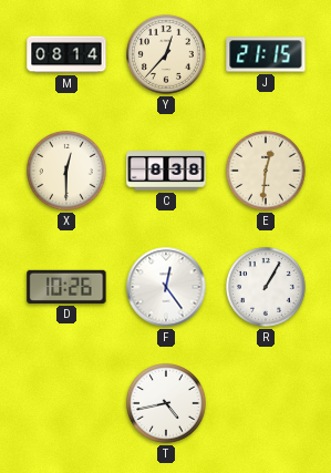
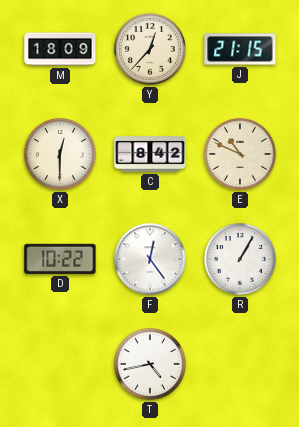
M: 08:14 -> 18:09 (60, 49)
C: 8:38 -> 8:42 (150, 154)
E: 12:31 -> 10:49 (241, 155)
D: 10:26 -> 10:22 (60, 259)
